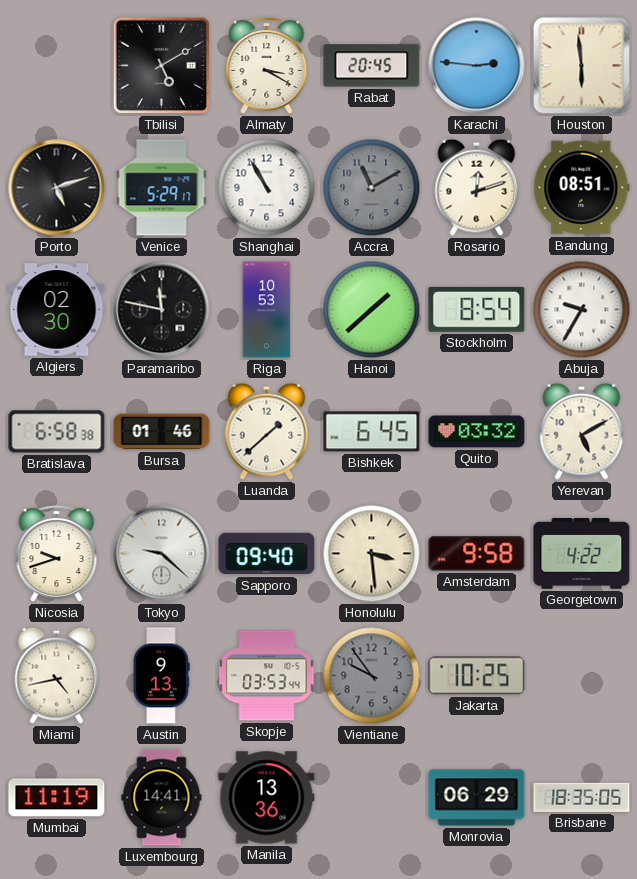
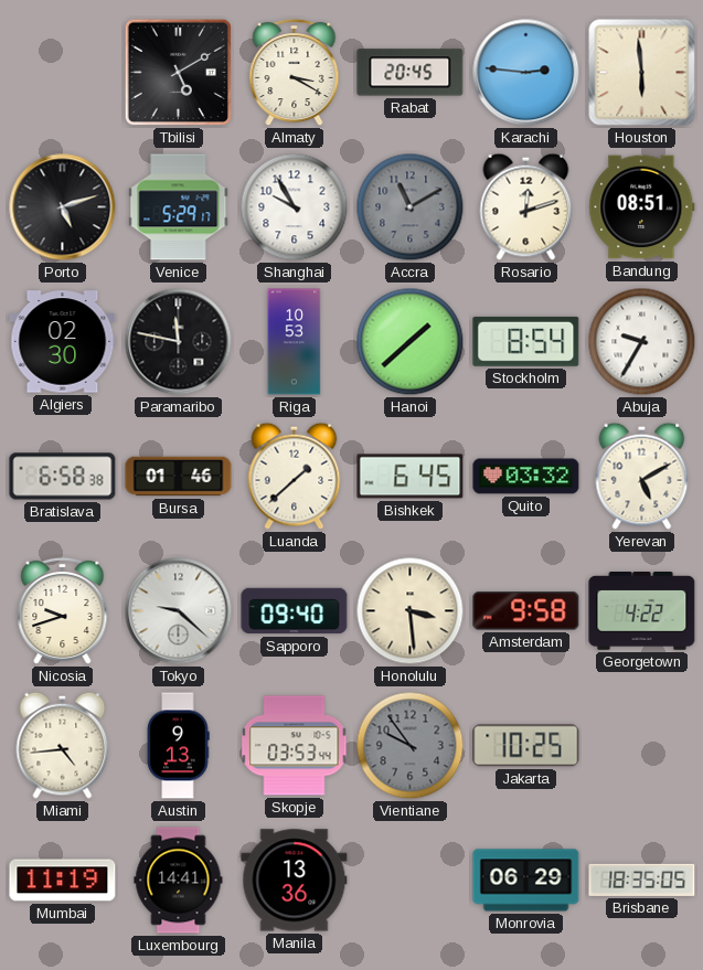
Shanghai: 10:55 -> 9:55 (295, 207)
Miami: 4:43 -> 4:44 (63, 745)
